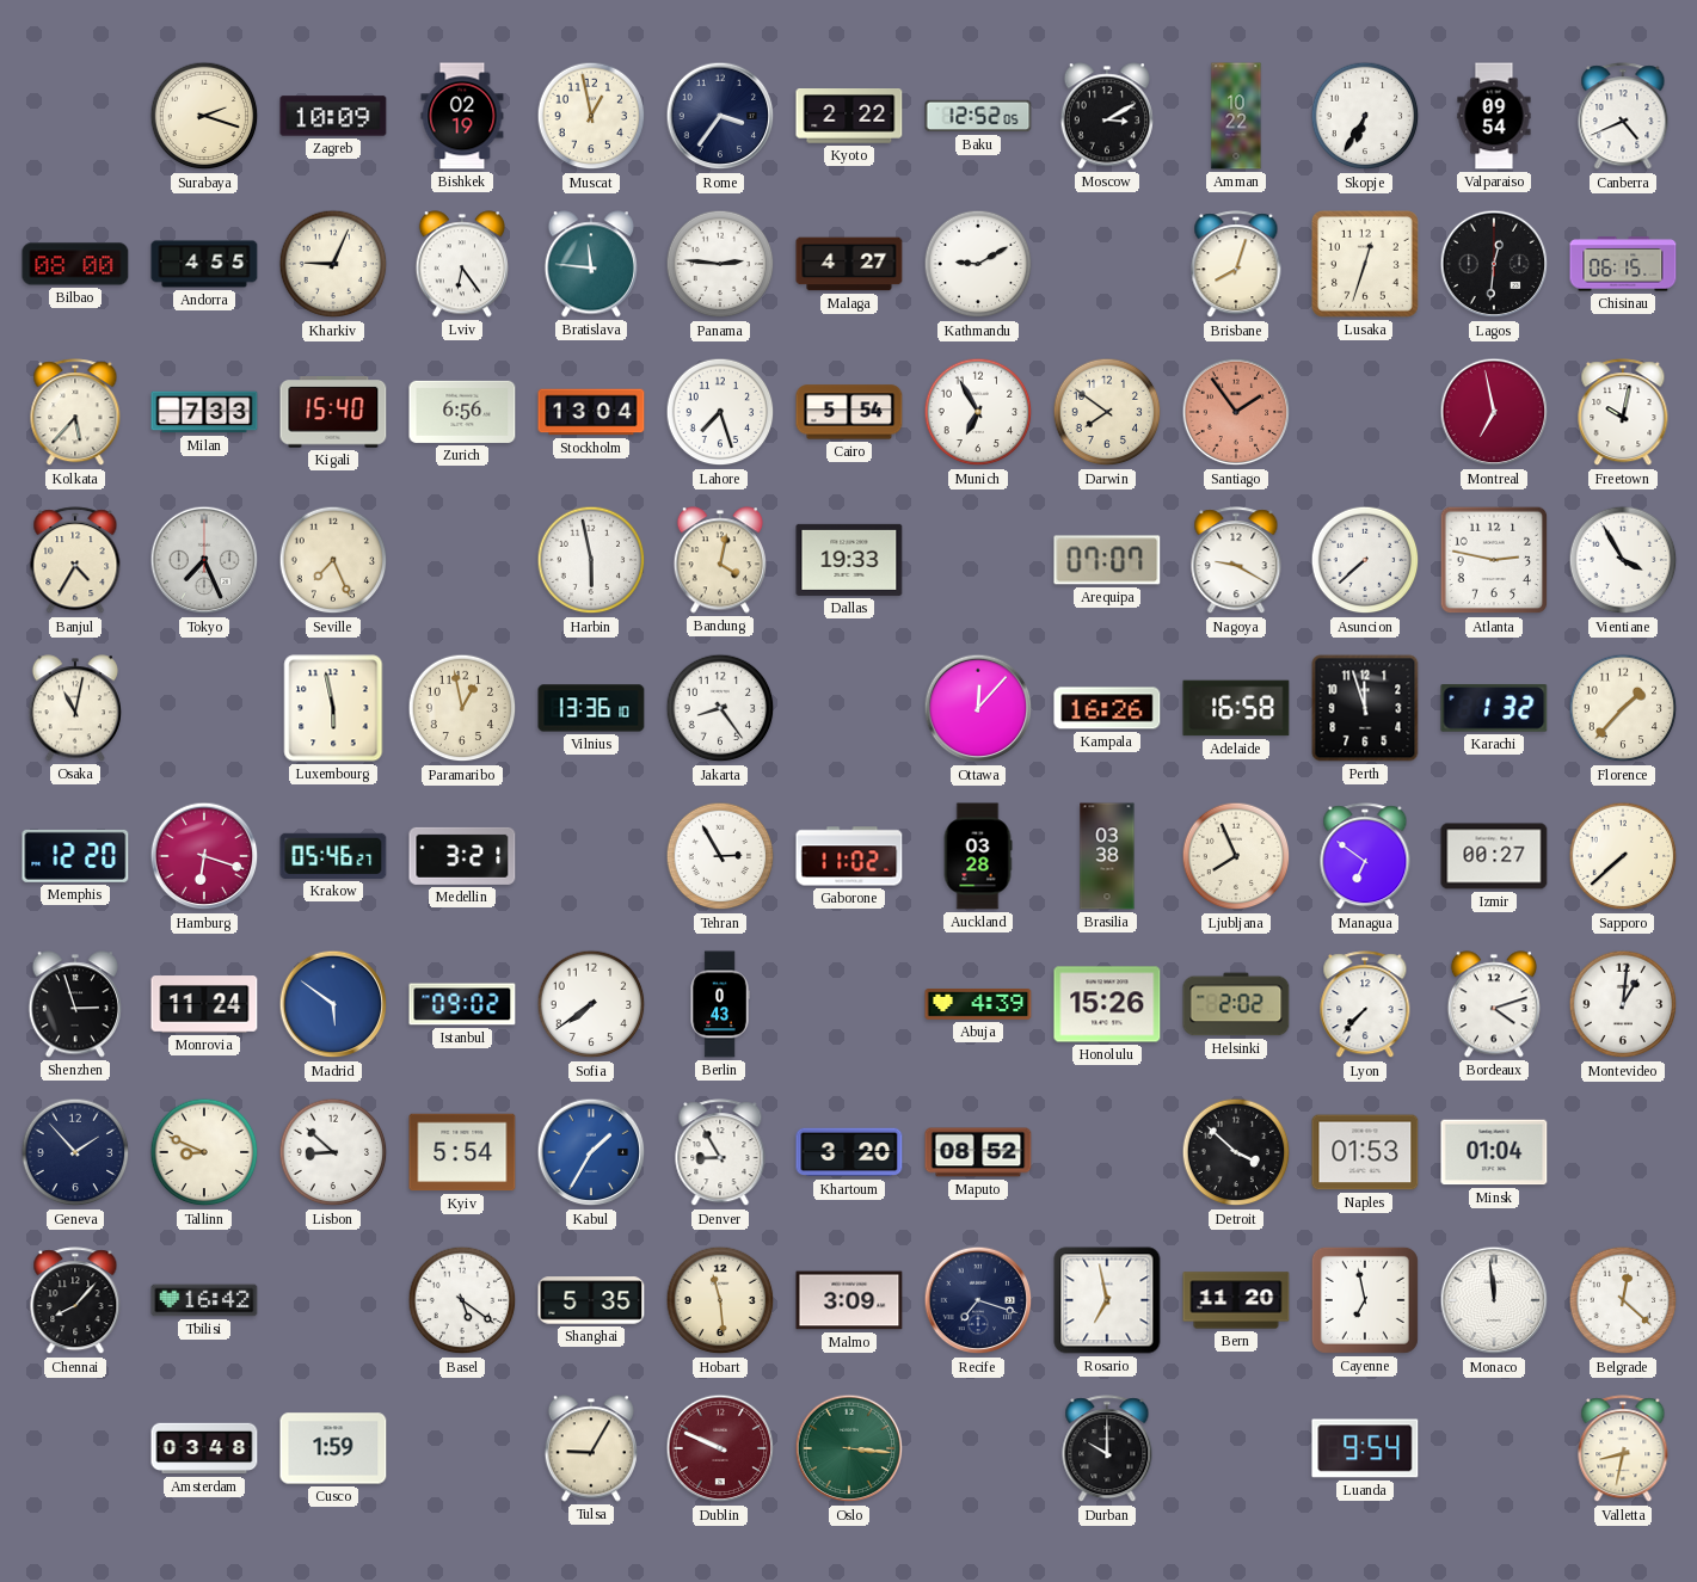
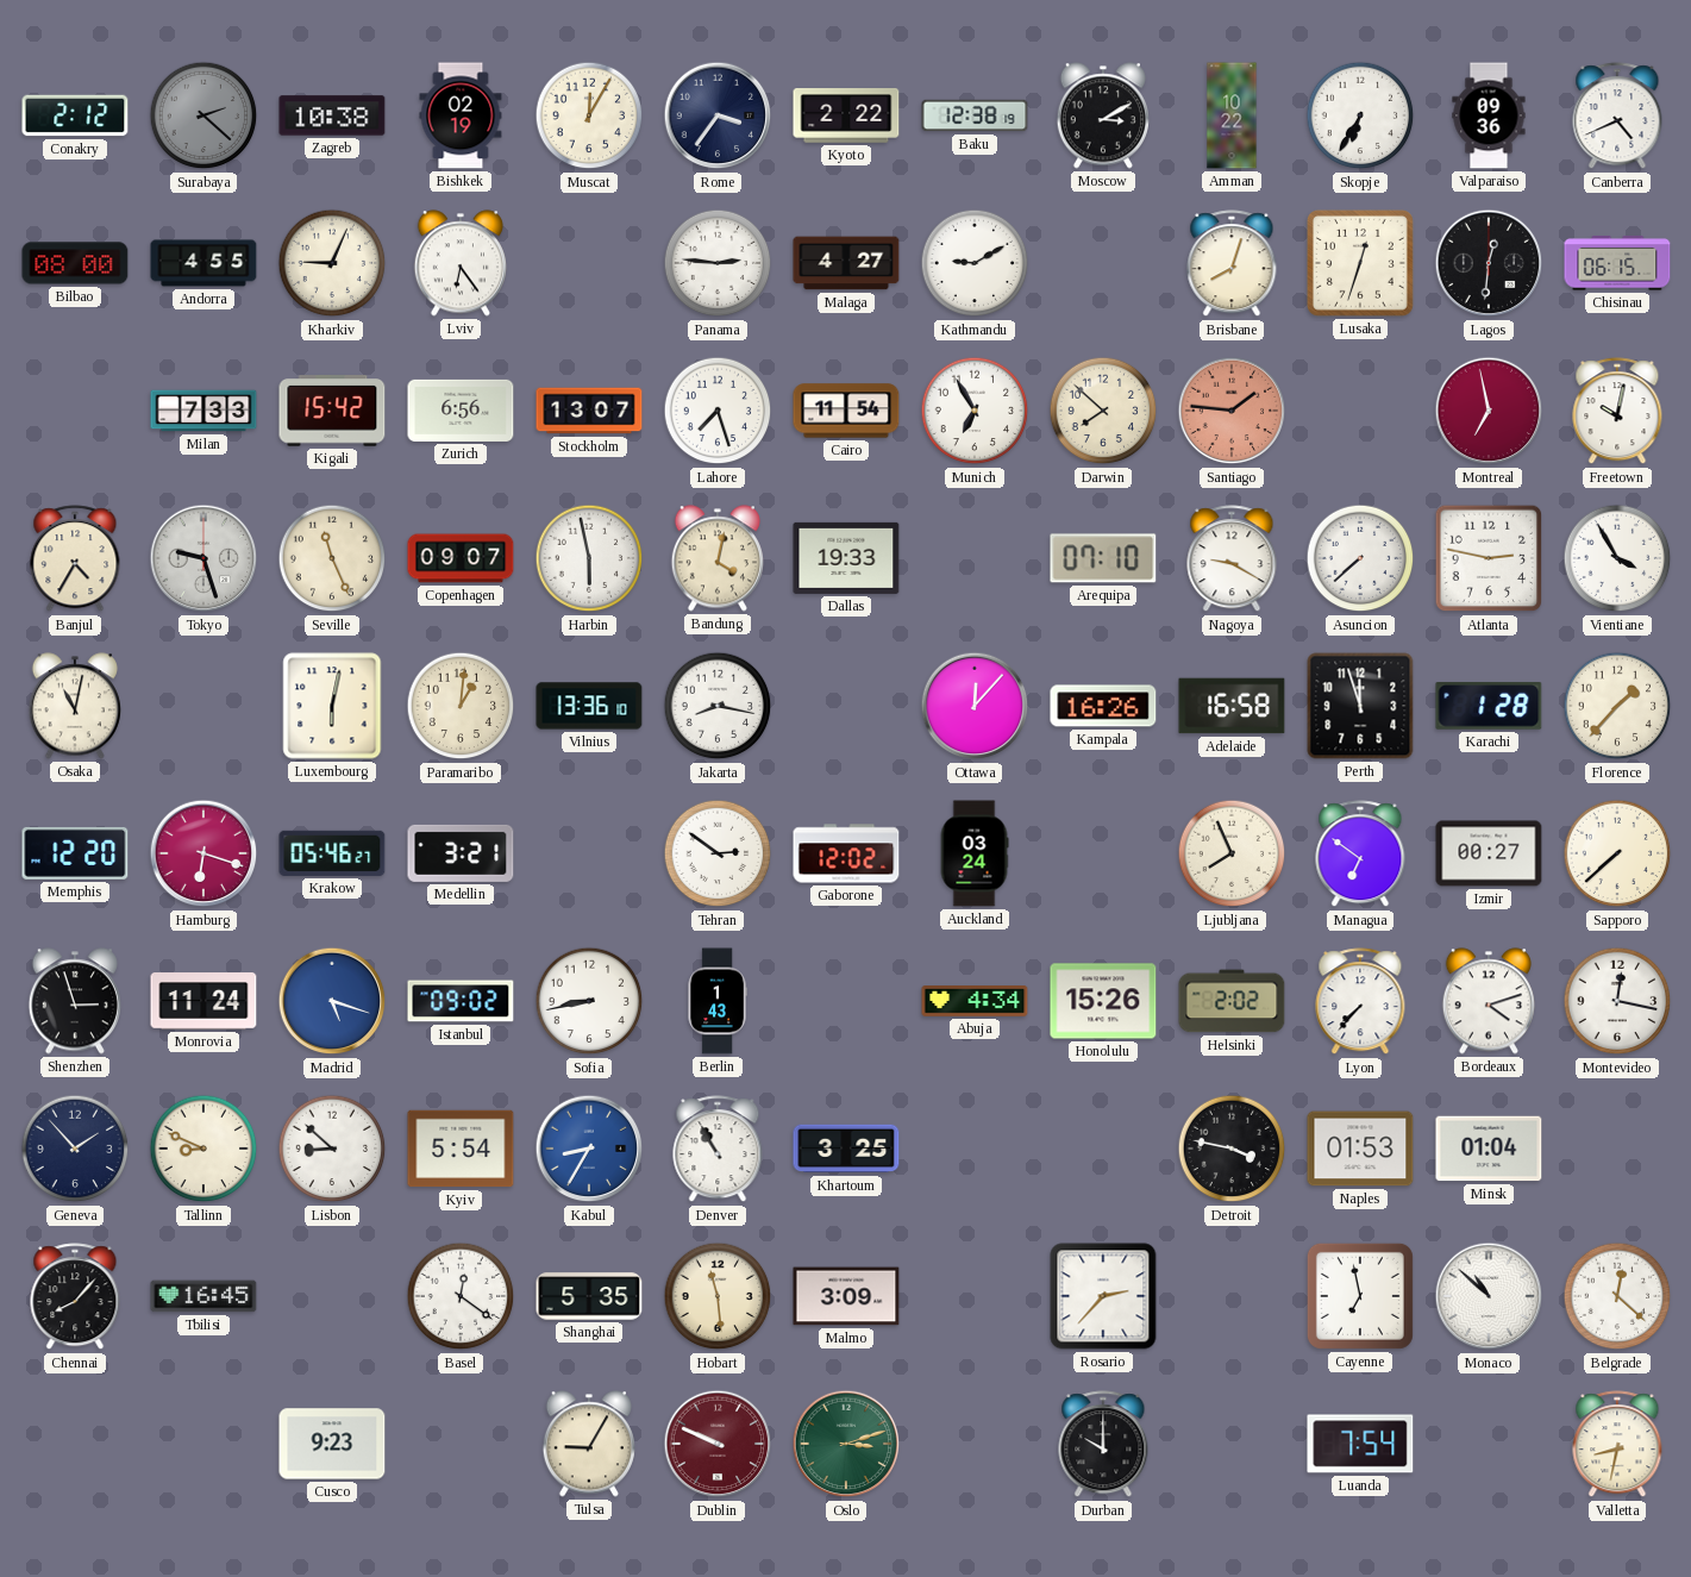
Conakry: none -> 2:12 (75, 115)
Surabaya: 2:18 -> 2:22 (203, 115)
Surabaya dial: cream -> grey (203, 115)
Zagreb: 10:09 -> 10:38 (332, 115)
Muscat: 12:58 -> 12:05 (589, 115)
Baku: 12:52 -> 12:38 (975, 115)
Valparaiso: 09:54 -> 09:36 (1489, 115)
Bratislava: 11:46 -> none (591, 264)
Kolkata: 5:37 -> none (75, 413)
Kigali: 15:40 -> 15:42 (332, 411)
Stockholm: 13:04 -> 13:07 (589, 411)
Cairo: 5:54 -> 11:54 (846, 411)
Darwin: 7:51 -> 7:52 (1103, 411)
Santiago: 1:54 -> 1:46 (1232, 411)
Tokyo: 7:26 -> 9:27 (203, 558)
Seville: 7:26 -> 11:26 (332, 558)
Copenhagen: none -> 09:07 (461, 558)
Arequipa: 07:07 -> 07:10 (1103, 558)
Luxembourg: 5:58 -> 6:02 (332, 706)
Paramaribo: 12:58 -> 1:01 (461, 706)
Jakarta: 8:24 -> 8:17 (718, 706)
Karachi: 1:32 -> 1:28 (1489, 706)
Tehran: 2:55 -> 2:51 (718, 853)
Gaborone: 11:02 -> 12:02 (846, 853)
Auckland: 03:28 -> 03:24 (975, 853)
Brasilia: 03:38 -> none (1107, 856)
Madrid: 5:51 -> 5:18 (332, 1001)
Sofia: 7:39 -> 8:43 (589, 1001)
Berlin: 0:43 -> 1:43 (718, 1001)
Abuja: 4:39 -> 4:34 (975, 1002)
Montevideo: 1:01 -> 12:17 (1617, 1001)
Kabul: 1:35 -> 8:35 (589, 1149)
Denver: 8:55 -> 10:55 (718, 1150)
Khartoum: 3:20 -> 3:25 (846, 1149)
Maputo: 08:52 -> none (978, 1152)
Detroit: 3:52 -> 3:47 (1232, 1149)
Tbilisi: 16:42 -> 16:45 (203, 1296)
Basel: 5:21 -> 12:21 (461, 1296)
Recife: 7:18 -> none (978, 1300)
Rosario: 6:58 -> 2:37 (1103, 1296)
Bern: 11:20 -> none (1236, 1300)
Monaco: 11:59 -> 10:52 (1489, 1296)
Amsterdam: 03:48 -> none (204, 1448)
Cusco: 1:59 -> 9:23 (332, 1444)
Oslo: 3:16 -> 3:12 (846, 1444)
Luanda: 9:54 -> 7:54 (1360, 1444)
